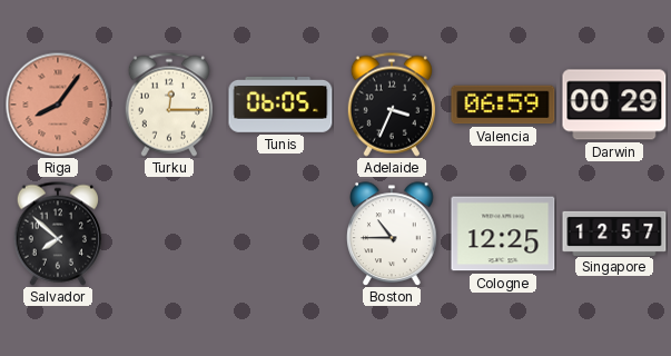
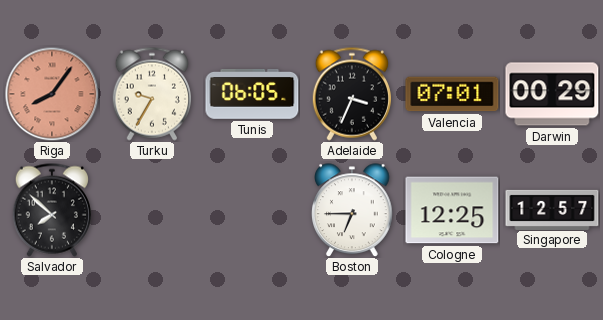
Turku: 12:15 -> 9:35 (152, 94)
Valencia: 06:59 -> 07:01 (452, 94)
Boston: 10:45 -> 6:45 (352, 210)
